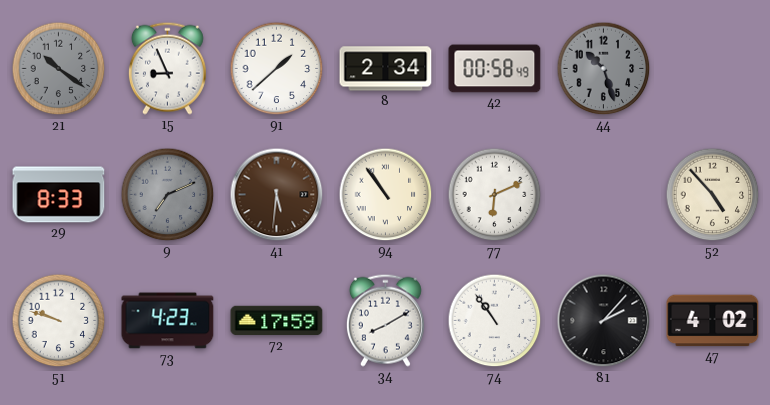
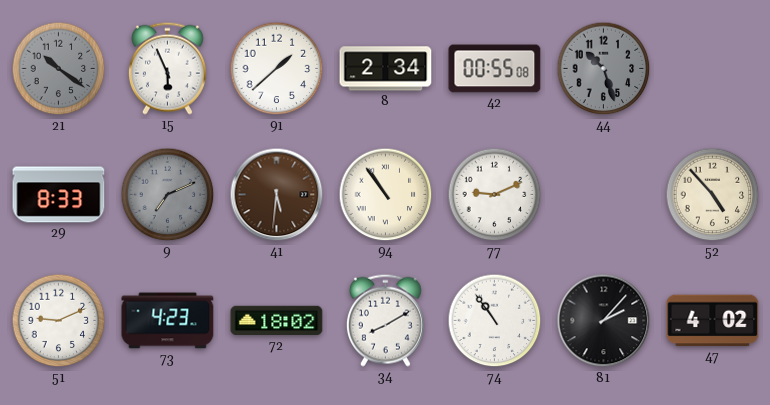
15: 8:56 -> 5:56 (167, 68)
42: 00:58 -> 00:55 (495, 69)
77: 6:11 -> 9:11 (495, 195)
51: 9:48 -> 9:11 (59, 321)
72: 17:59 -> 18:02 (277, 321)
